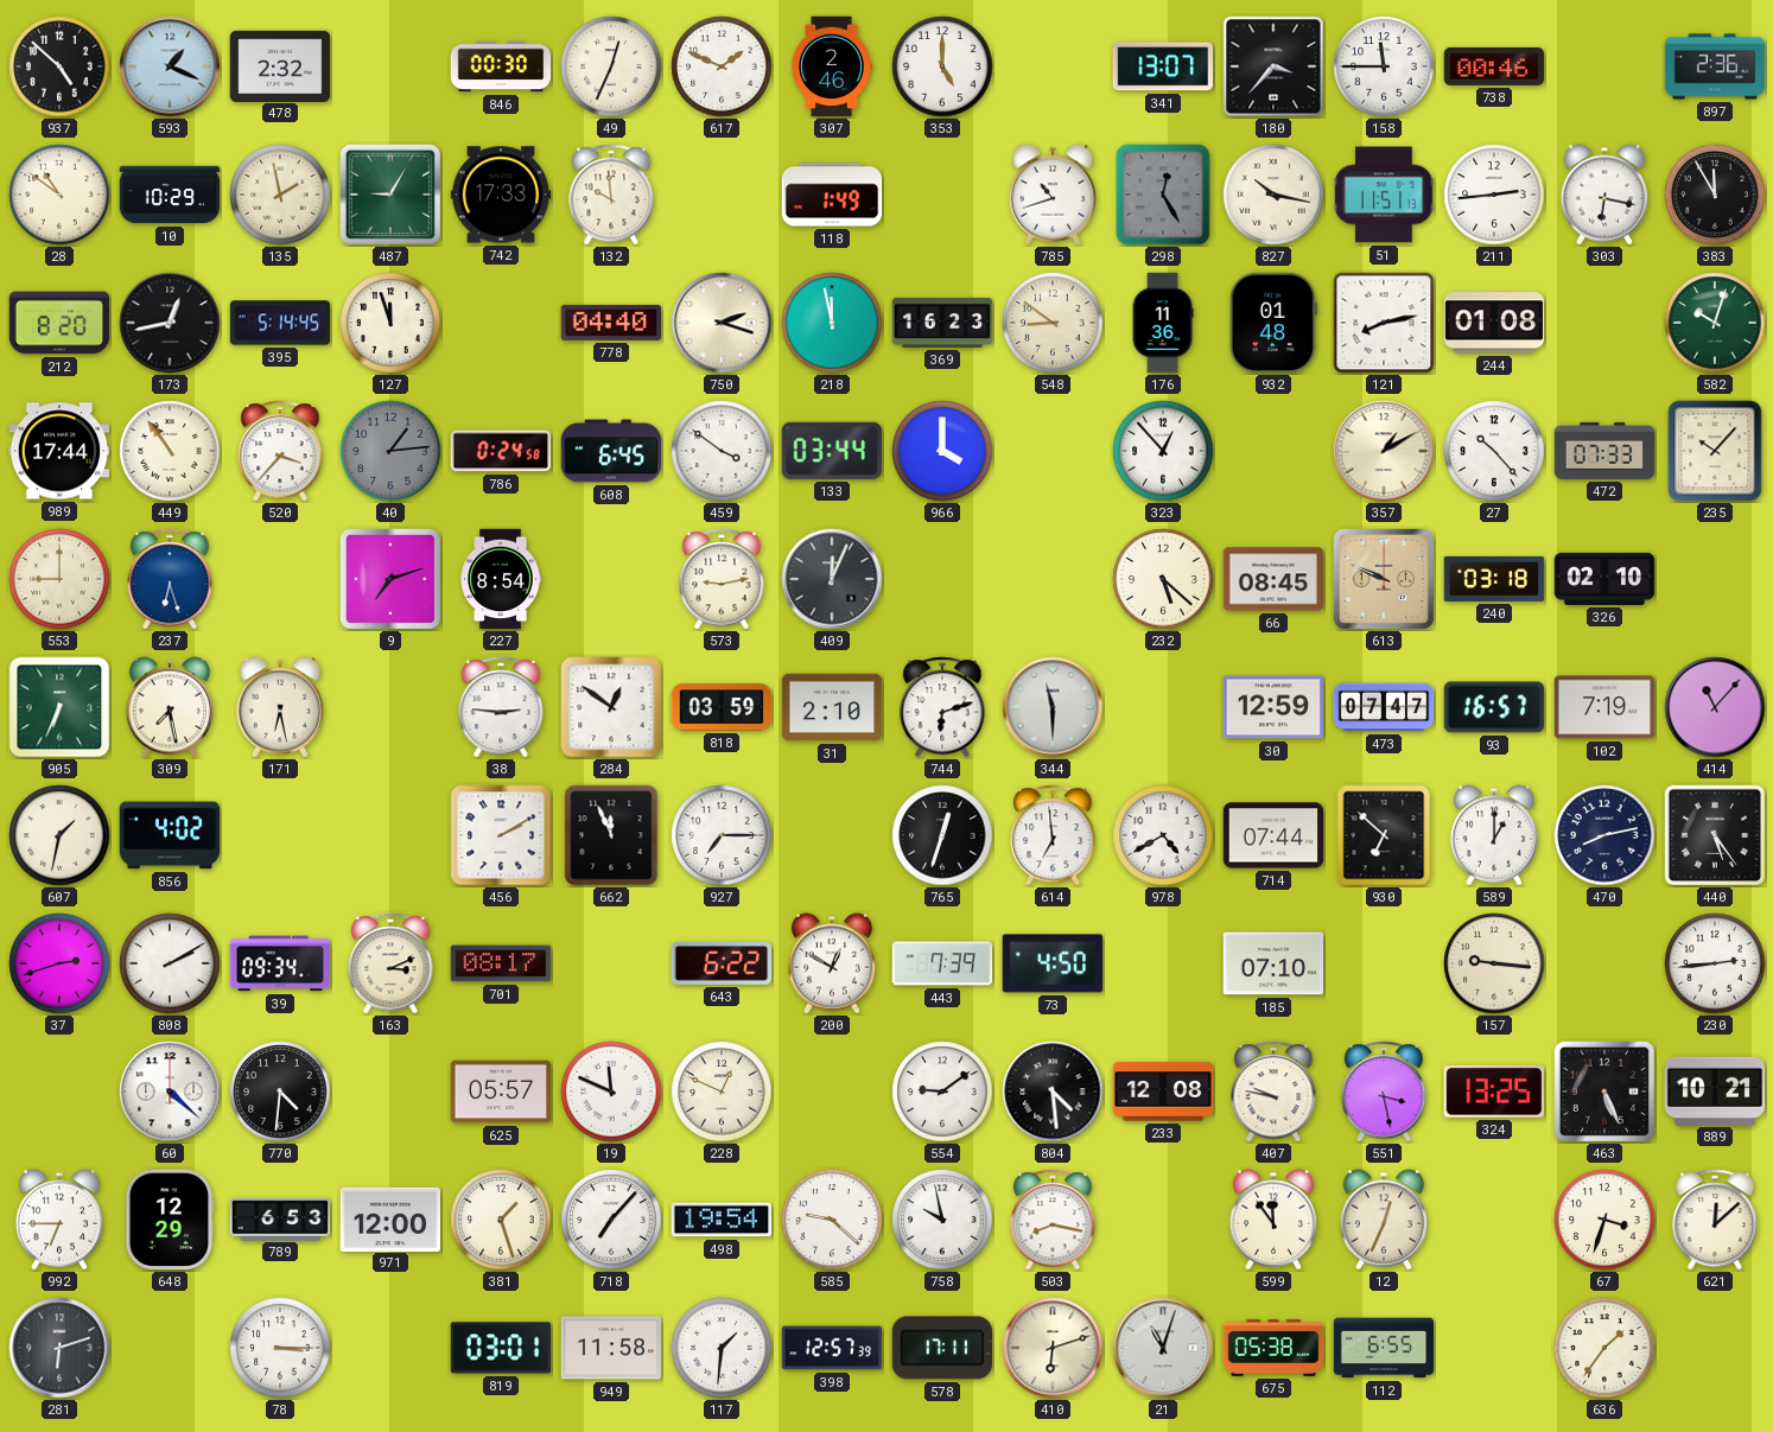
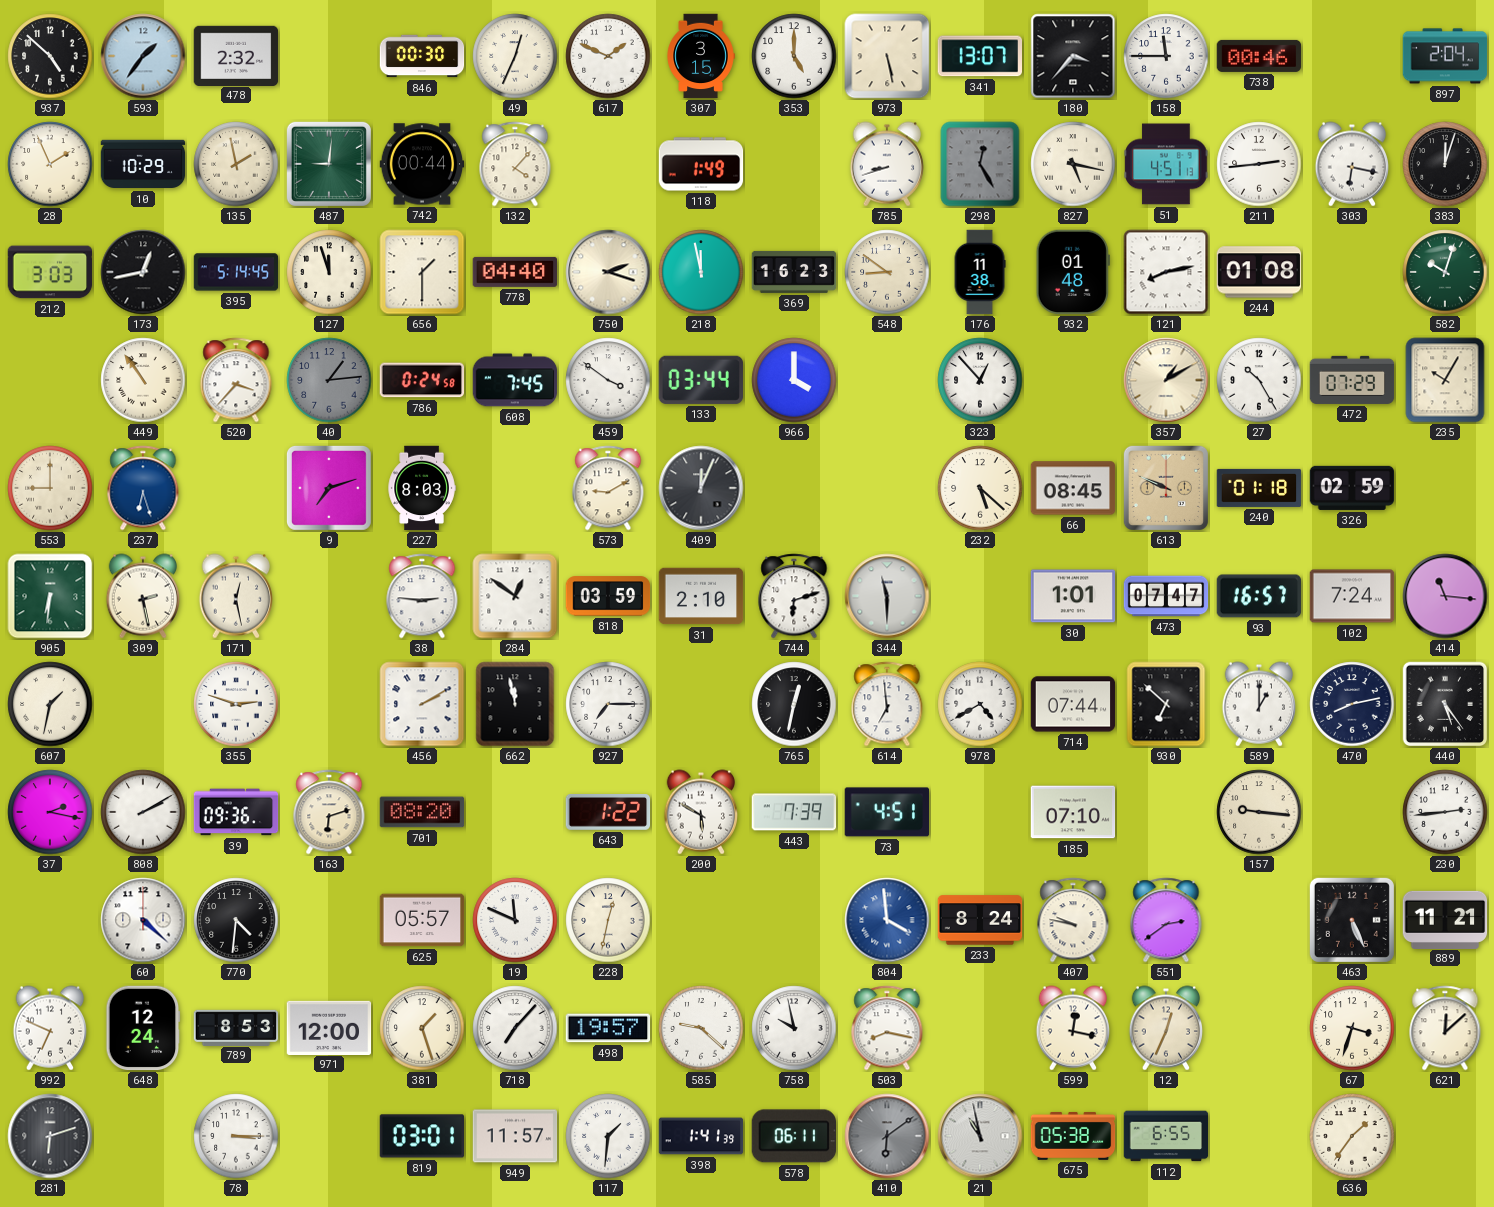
593: 1:19 -> 1:36 (143, 56)
307: 2:46 -> 3:15 (701, 56)
973: none -> 5:28 (887, 56)
897: 2:36 -> 2:04 (1445, 56)
28: 10:51 -> 1:56 (50, 164)
487: 9:05 -> 9:01 (329, 164)
742: 17:33 -> 00:44 (422, 164)
132: 9:59 -> 4:07 (515, 164)
785: 10:42 -> 8:42 (887, 164)
827: 10:17 -> 5:17 (1073, 164)
51: 11:51 -> 4:51 (1166, 164)
383: 11:55 -> 12:03 (1445, 164)
212: 8:20 -> 3:03 (50, 272)
656: none -> 1:30 (422, 272)
176: 11:36 -> 11:38 (980, 272)
989: 17:44 -> none (59, 451)
608: 6:45 -> 7:45 (515, 380)
27: 10:23 -> 10:25 (1259, 380)
472: 07:33 -> 07:29 (1352, 380)
235: 10:07 -> 10:05 (1445, 380)
227: 8:54 -> 8:03 (422, 488)
573: 9:13 -> 9:10 (608, 488)
240: 03:18 -> 01:18 (1259, 488)
326: 02:10 -> 02:59 (1352, 488)
905: 6:34 -> 6:31 (50, 596)
309: 7:28 -> 2:28 (143, 596)
171: 6:28 -> 12:28 (236, 596)
30: 12:59 -> 1:01 (1073, 596)
102: 7:19 -> 7:24 (1352, 596)
414: 11:07 -> 11:16 (1445, 596)
856: 4:02 -> none (170, 835)
355: none -> 2:48 (236, 704)
662: 11:56 -> 11:58 (515, 704)
765: 12:33 -> 12:32 (794, 704)
37: 2:42 -> 2:17 (50, 812)
39: 09:34 -> 09:36 (236, 812)
163: 3:11 -> 6:12 (329, 812)
701: 08:17 -> 08:20 (422, 812)
643: 6:22 -> 1:22 (608, 813)
200: 12:50 -> 5:50 (701, 812)
73: 4:50 -> 4:51 (887, 812)
228: 12:49 -> 12:32 (608, 920)
554: 9:09 -> none (942, 1091)
804: 4:29 -> 3:59 (887, 920)
804 dial: black -> blue (887, 920)
233: 12:08 -> 8:24 (980, 920)
551: 3:28 -> 2:39 (1166, 920)
324: 13:25 -> none (1494, 1091)
889: 10:21 -> 11:21 (1445, 919)
992: 6:45 -> 6:49 (50, 1028)
648: 12:29 -> 12:24 (143, 1028)
789: 6:53 -> 8:53 (236, 1027)
498: 19:54 -> 19:57 (608, 1028)
599: 11:54 -> 12:17 (1073, 1028)
949: 11:58 -> 11:57 (515, 1136)
398: 12:57 -> 1:41 (701, 1136)
578: 17:11 -> 06:11 (793, 1136)
410: 6:12 -> 6:09 (887, 1136)
410 dial: cream -> grey (887, 1136)
21: 11:03 -> 10:58 (980, 1136)
